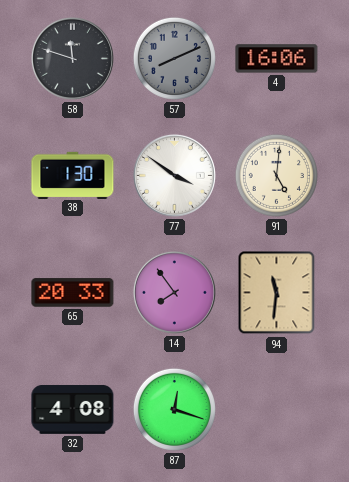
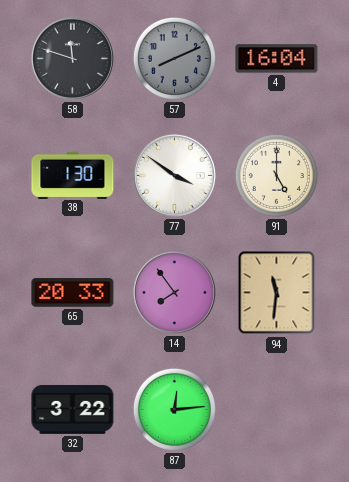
4: 16:06 -> 16:04 (277, 59)
91: 5:01 -> 5:00 (276, 175)
32: 4:08 -> 3:22 (73, 409)
87: 12:18 -> 12:14 (174, 409)
